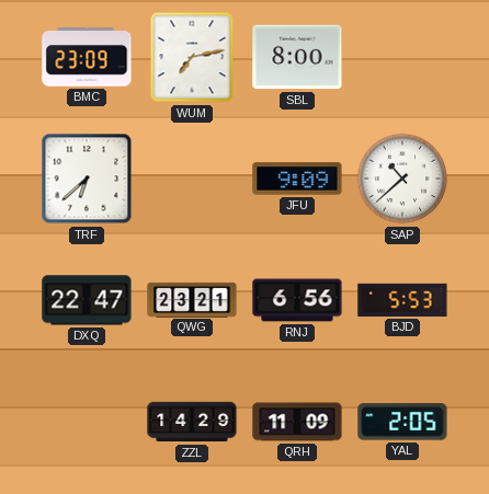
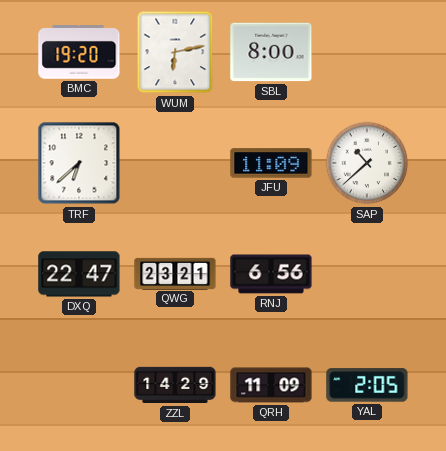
BMC: 23:09 -> 19:20 (79, 52)
WUM: 7:13 -> 6:13 (175, 52)
JFU: 9:09 -> 11:09 (271, 163)
BJD: 5:53 -> none (402, 300)
